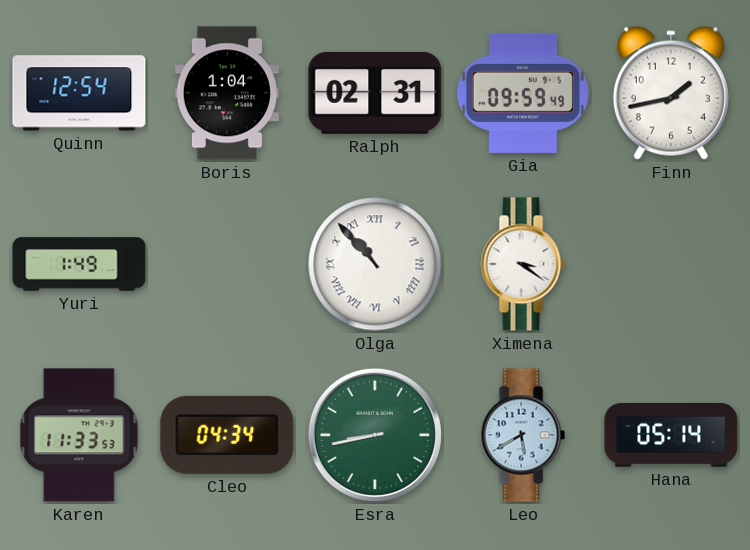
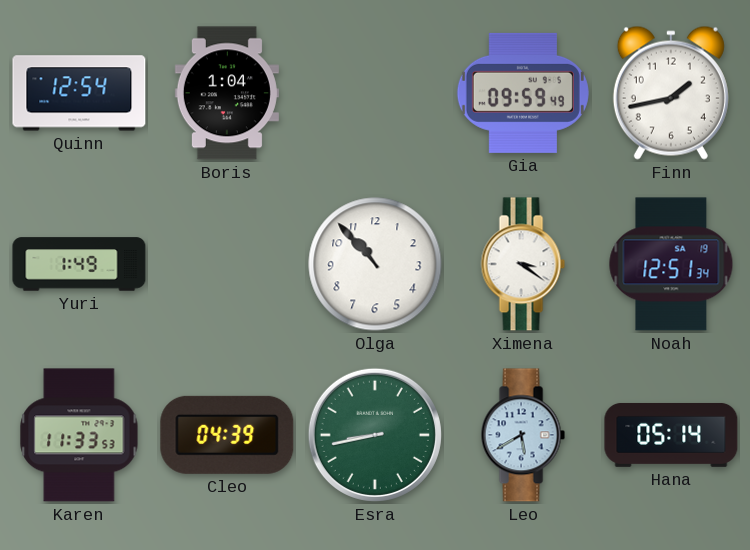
Ralph: 02:31 -> none (375, 93)
Olga numerals: Roman -> Arabic (375, 264)
Noah: none -> 12:51 (671, 264)
Cleo: 04:34 -> 04:39 (227, 435)
